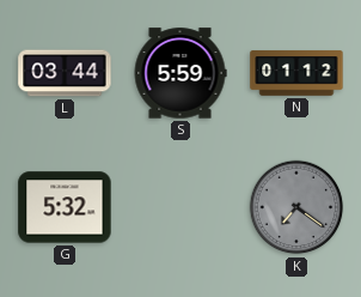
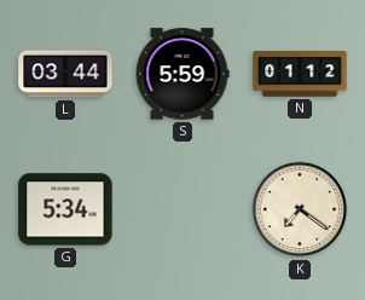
G: 5:32 -> 5:34 (65, 209)
K dial: grey -> cream (300, 209)
